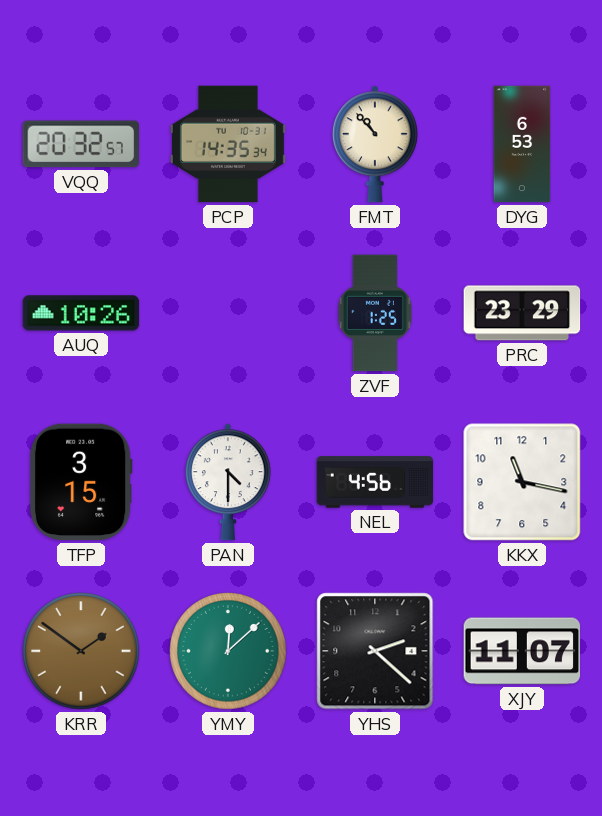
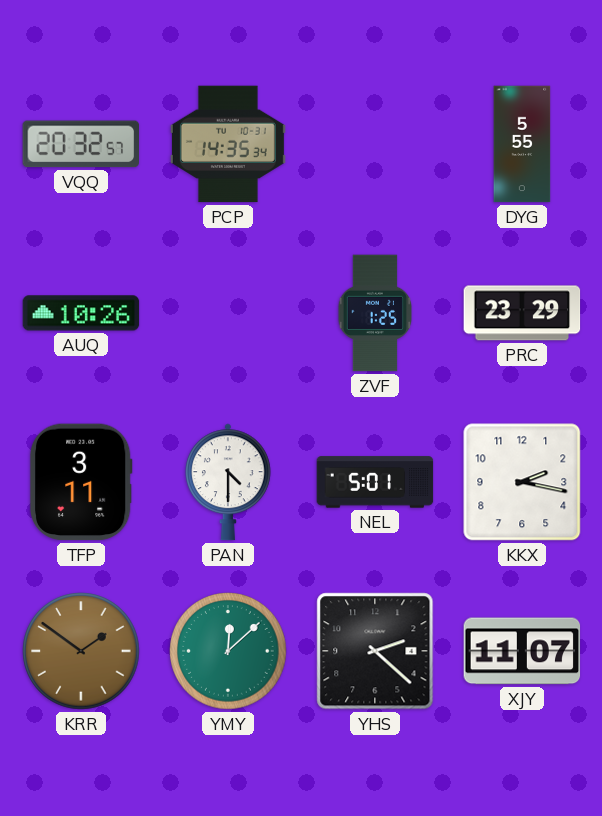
FMT: 10:53 -> none (375, 144)
DYG: 6:53 -> 5:55 (522, 144)
TFP: 3:15 -> 3:11 (81, 482)
NEL: 4:56 -> 5:01 (375, 482)
KKX: 11:17 -> 2:17 (522, 482)
